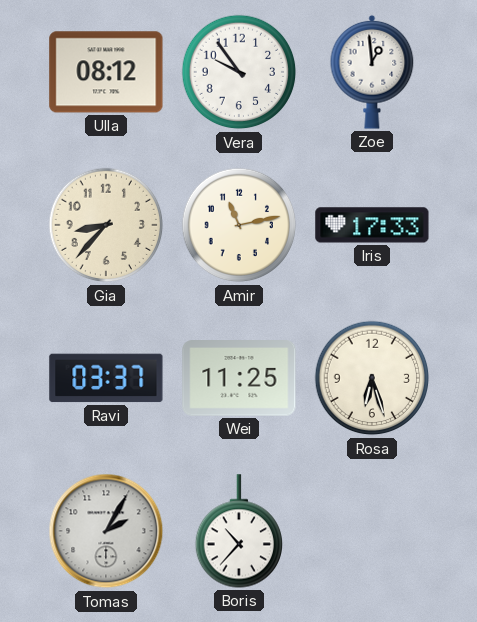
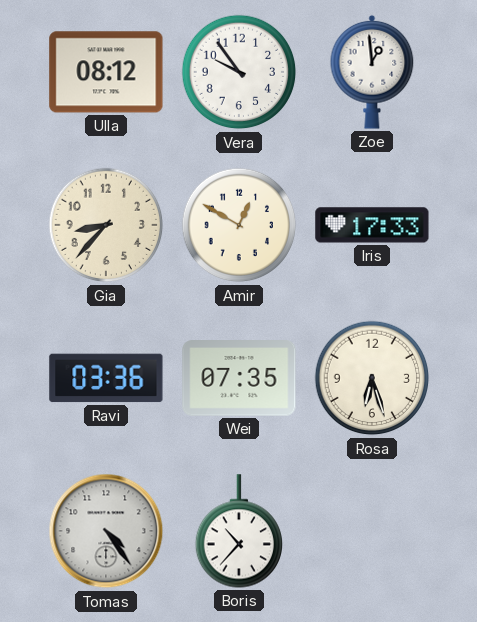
Amir: 11:13 -> 12:50 (239, 225)
Ravi: 03:37 -> 03:36 (106, 378)
Wei: 11:25 -> 07:35 (239, 379)
Tomas: 2:05 -> 4:24 (106, 531)
